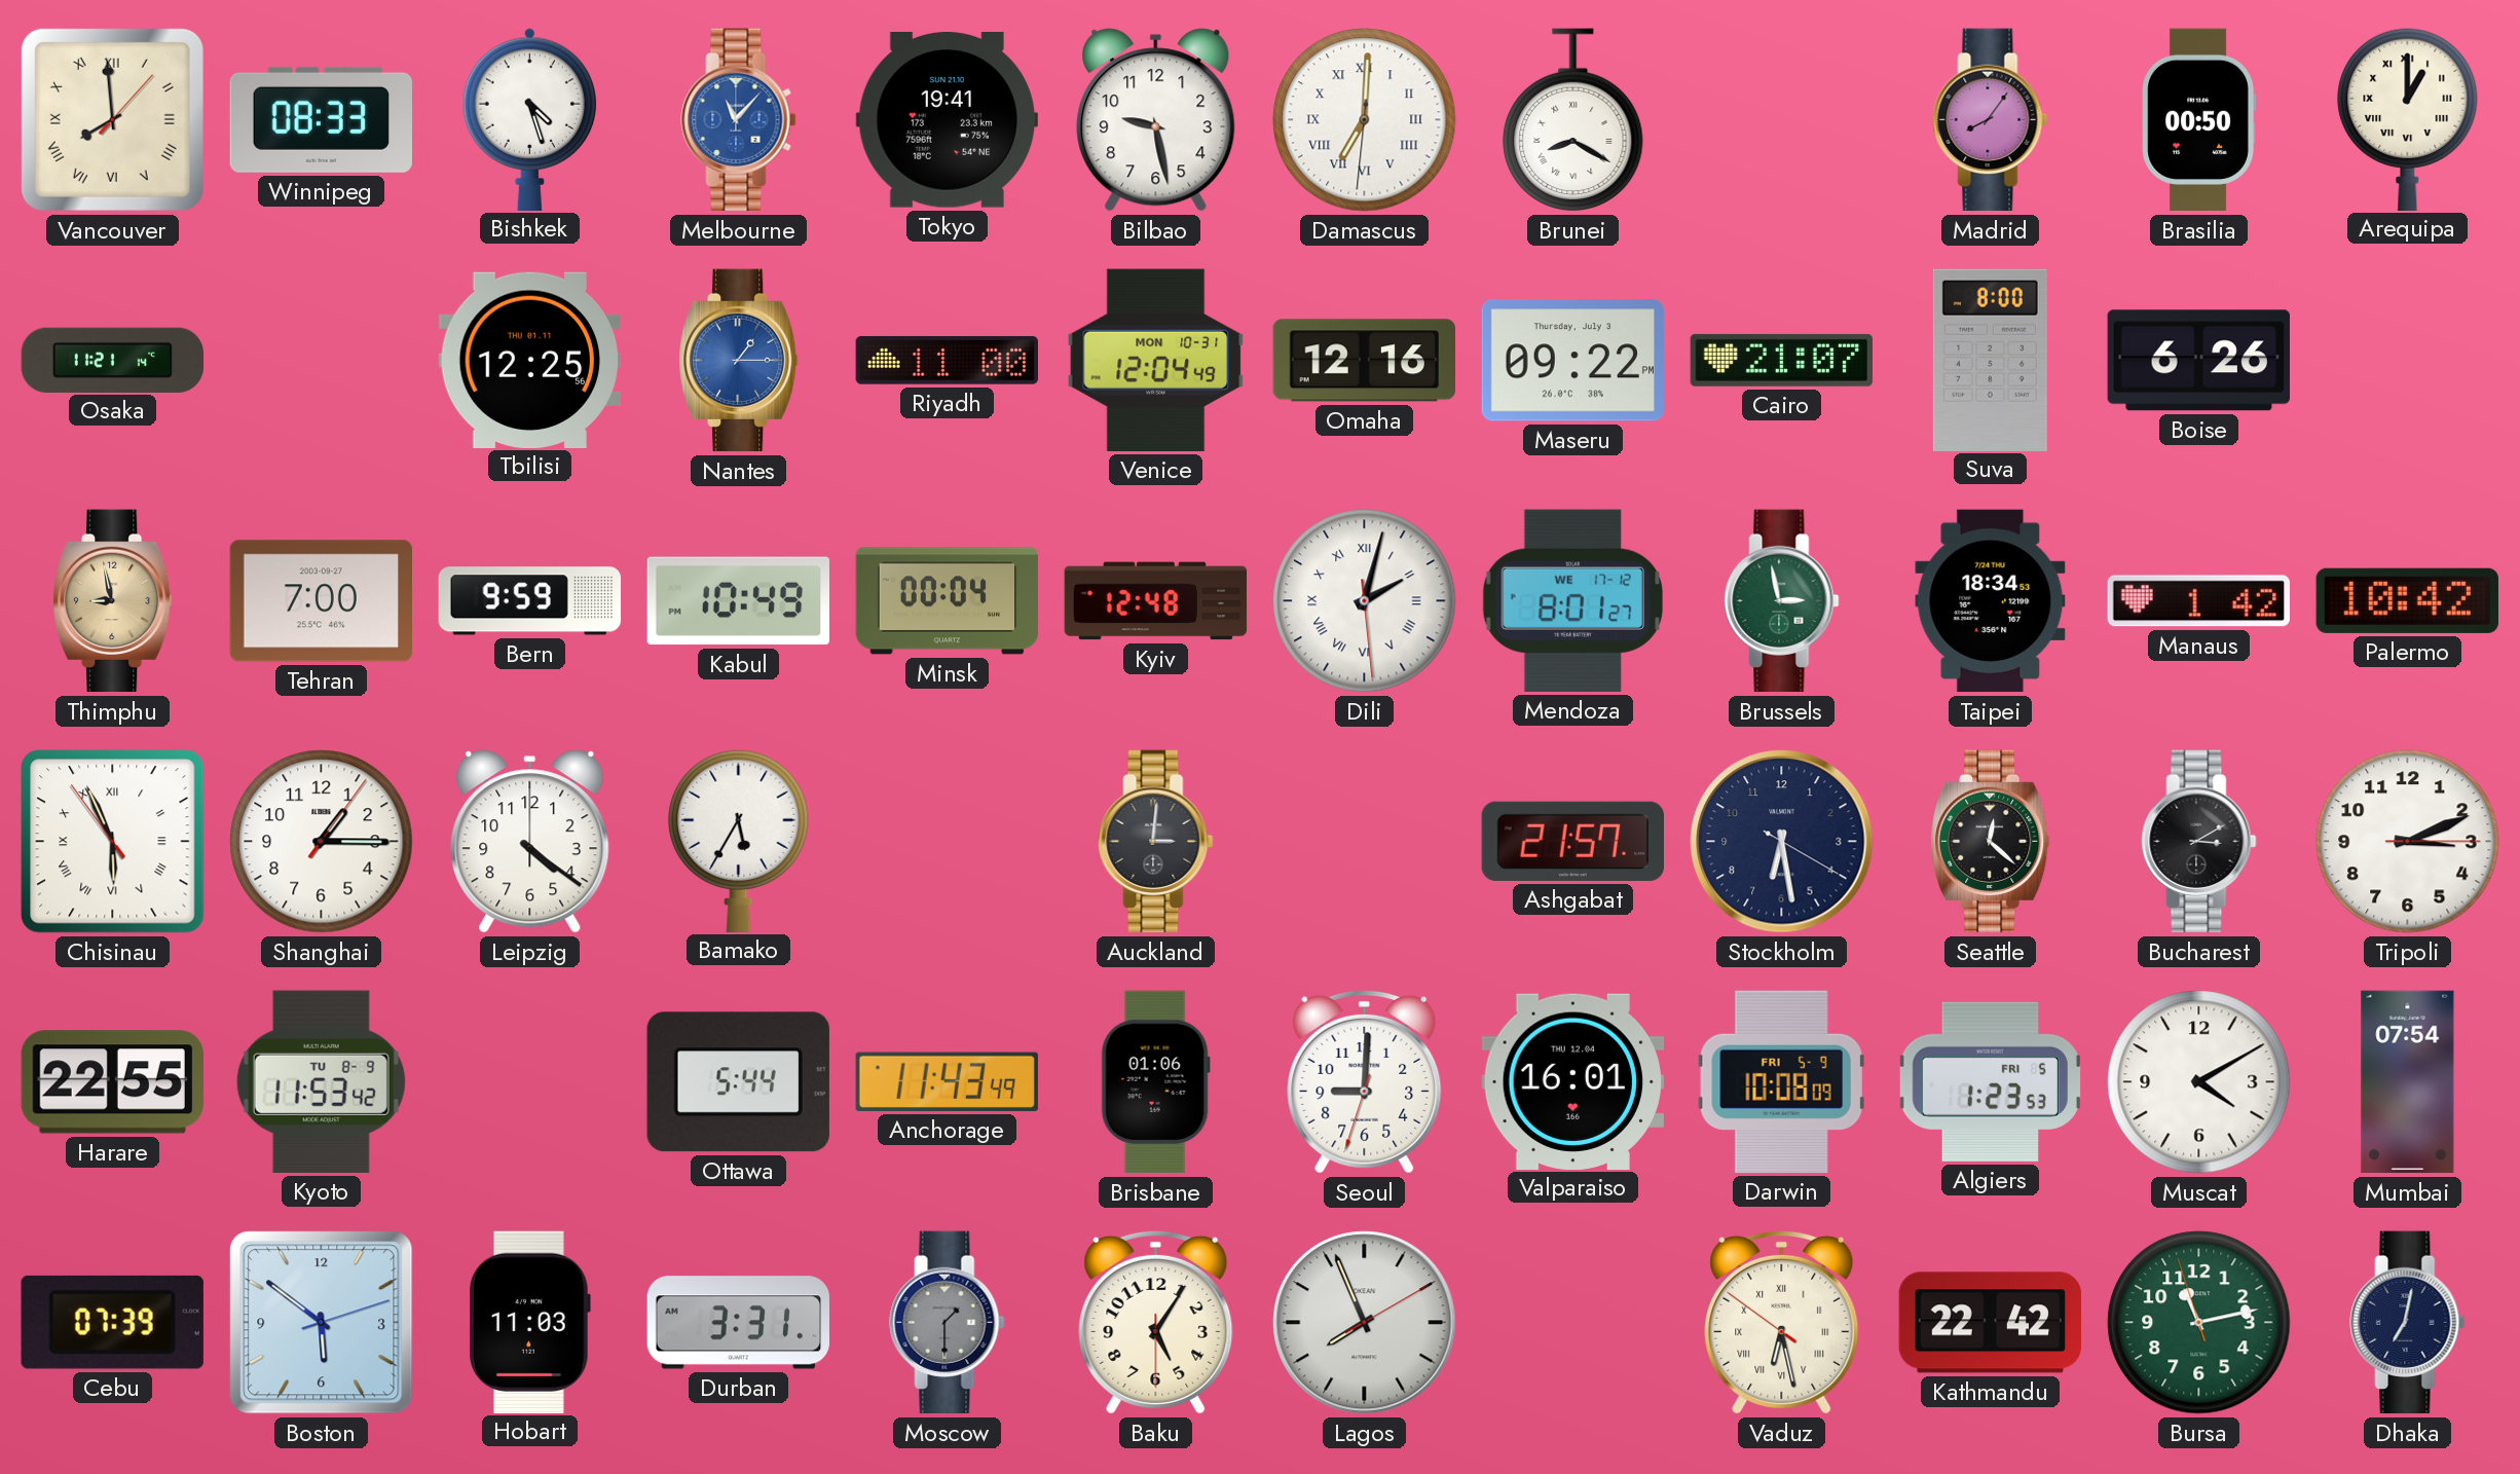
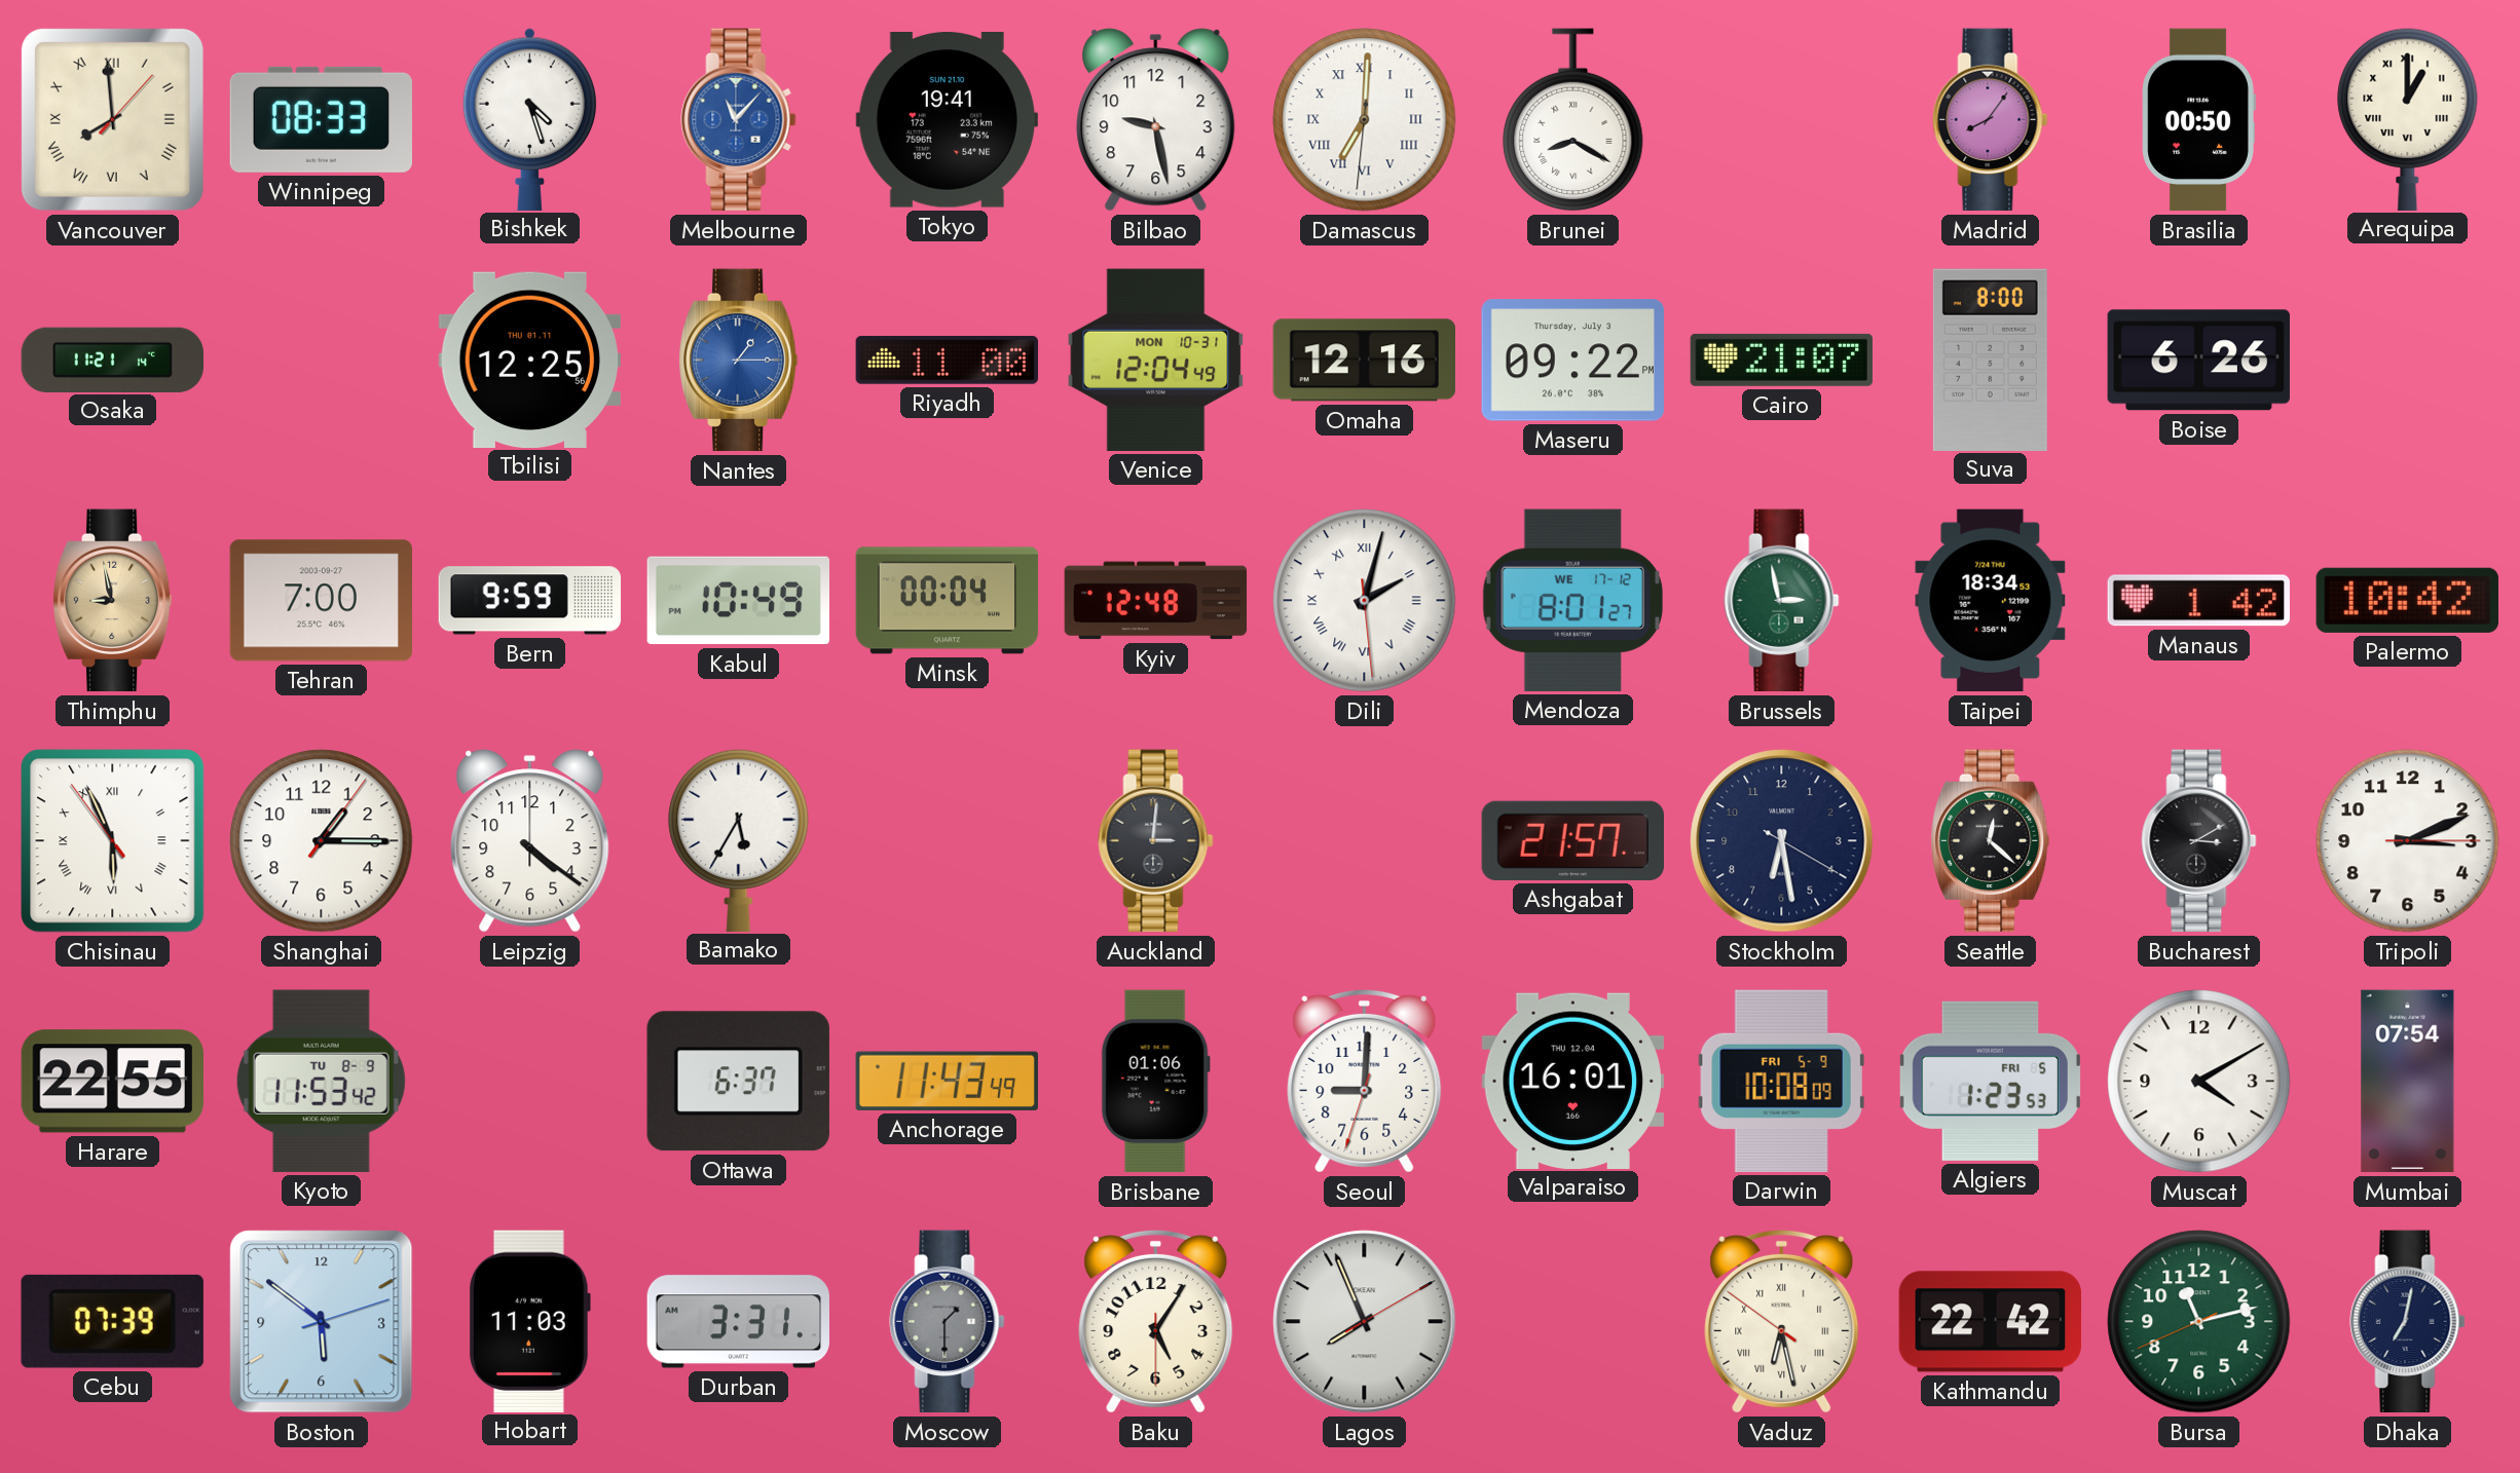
Ottawa: 5:44 -> 6:37 (738, 1082)
Bursa: 11:12:57 -> 11:12:41 (2199, 1322)
